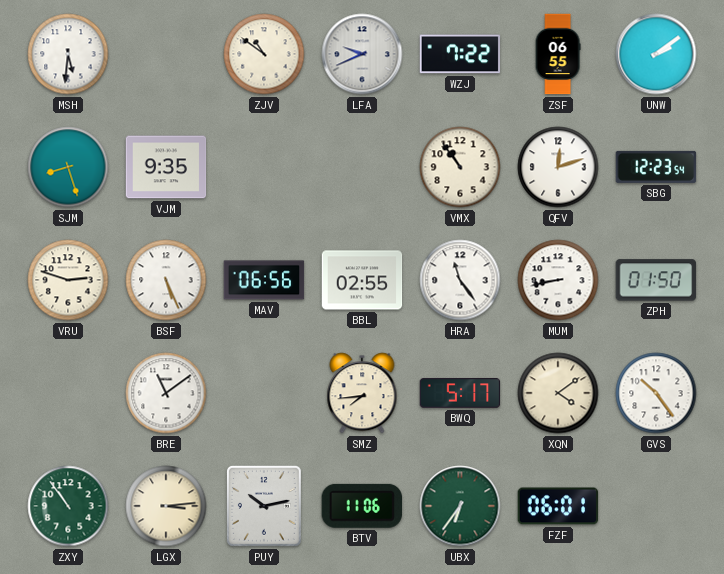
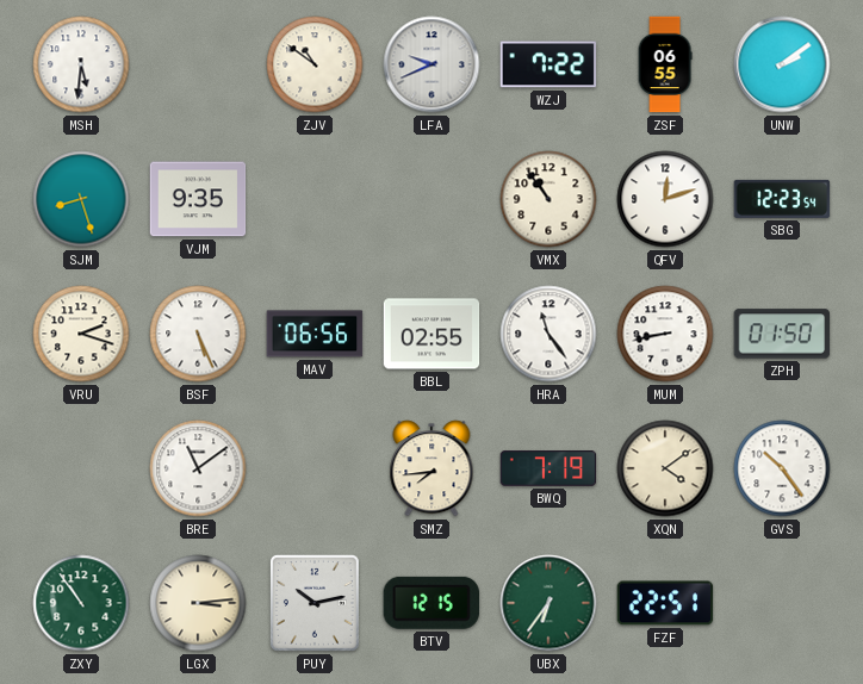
VRU: 2:48 -> 2:18 (81, 334)
BWQ: 5:17 -> 7:19 (548, 468)
BTV: 11:06 -> 12:15 (430, 603)
FZF: 06:01 -> 22:51 (665, 603)
